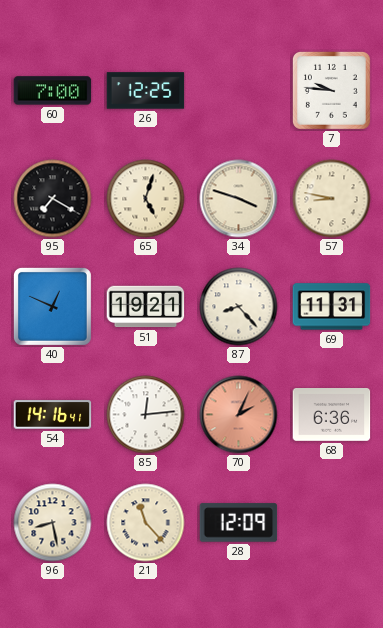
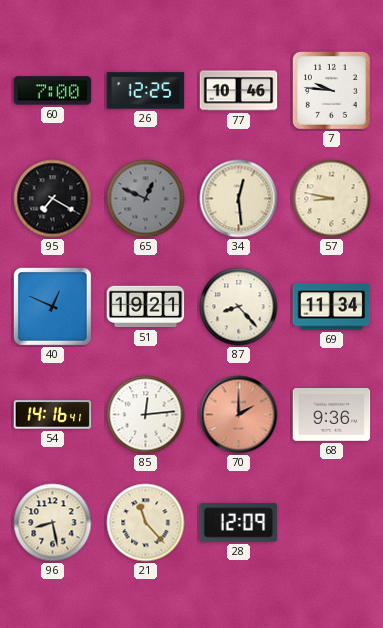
77: none -> 10:46 (239, 91)
65: 5:03 -> 12:49 (146, 199)
65 dial: cream -> grey (146, 199)
34: 3:48 -> 12:29 (239, 199)
69: 11:31 -> 11:34 (332, 307)
70: 2:04 -> 2:00 (239, 415)
68: 6:36 -> 9:36 (332, 415)
